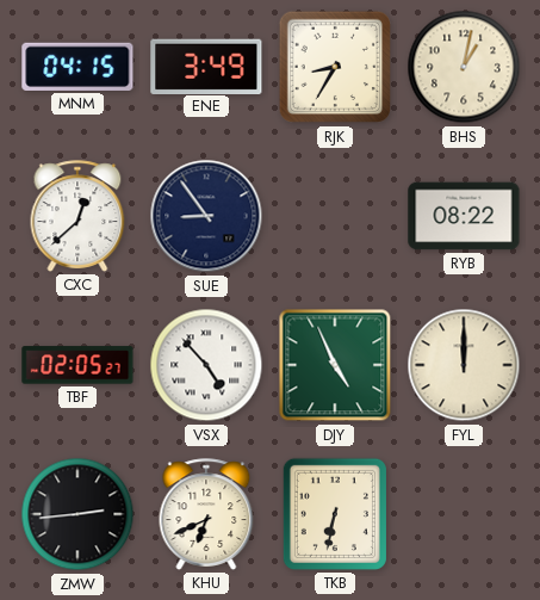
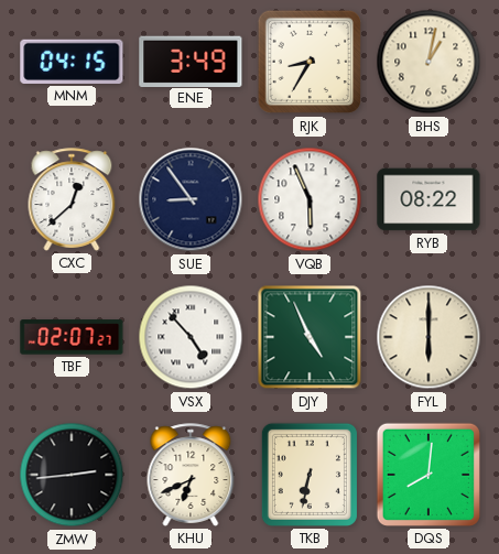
VQB: none -> 5:56 (310, 199)
TBF: 02:05 -> 02:07 (72, 337)
FYL: 12:00 -> 6:00 (429, 337)
DQS: none -> 8:01 (429, 475)
